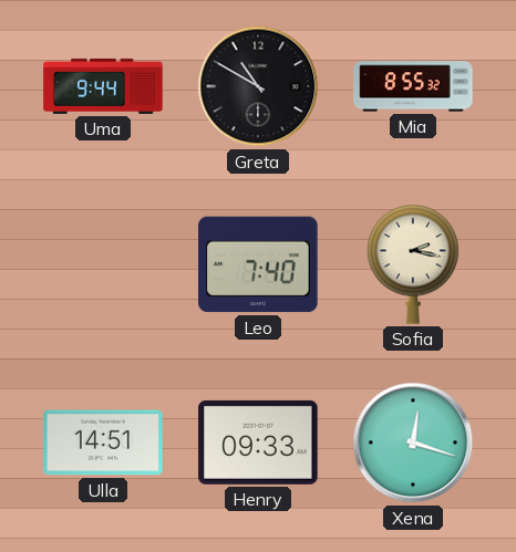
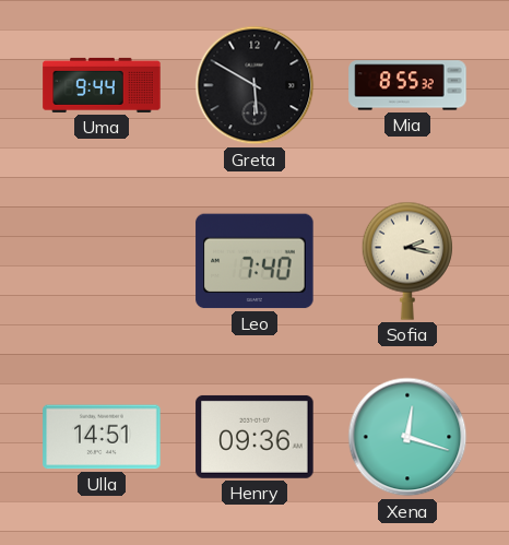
Greta: 10:50 -> 5:50 (254, 85)
Henry: 09:33 -> 09:36 (254, 437)
